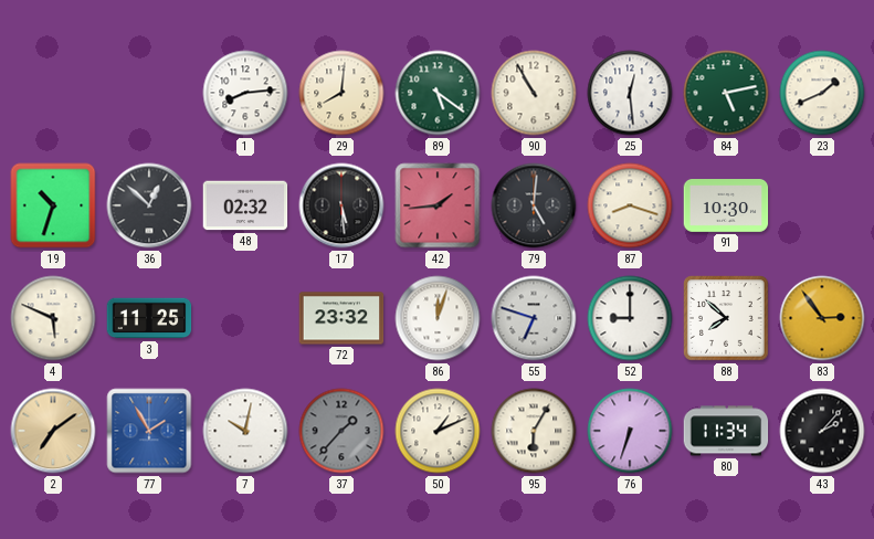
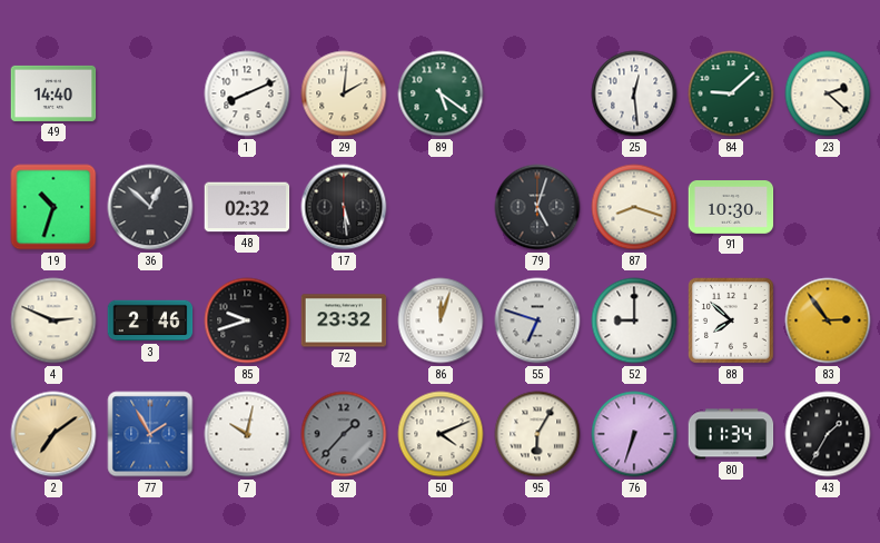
49: none -> 14:40 (53, 93)
1: 8:14 -> 8:11 (247, 93)
29: 8:01 -> 2:01 (344, 93)
90: 10:55 -> none (534, 93)
84: 5:13 -> 9:08 (731, 93)
23: 1:41 -> 2:22 (828, 93)
42: 1:44 -> none (438, 205)
79: 5:01 -> 5:03 (537, 207)
4: 5:49 -> 2:49 (53, 320)
3: 11:25 -> 2:46 (150, 320)
85: none -> 9:42 (247, 320)
50: 1:11 -> 4:11 (441, 434)
43: 2:07 -> 1:35 (828, 434)
